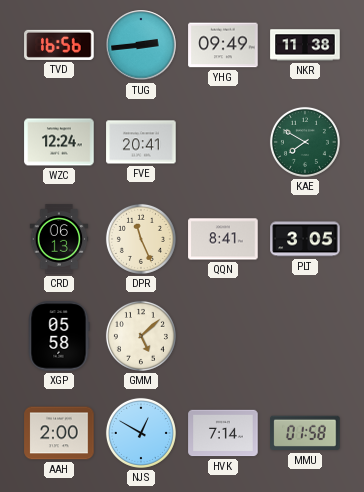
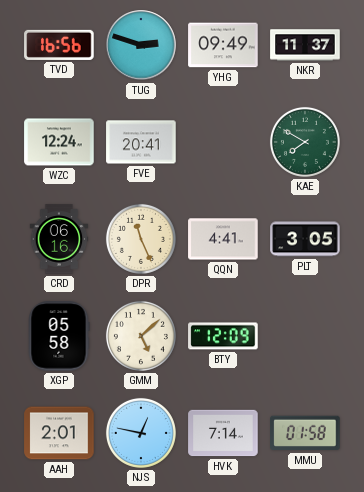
TUG: 2:44 -> 2:48 (141, 45)
NKR: 11:38 -> 11:37 (305, 45)
CRD: 06:13 -> 06:16 (59, 239)
QQN: 8:41 -> 4:41 (223, 239)
BTY: none -> 12:09 (223, 336)
AAH: 2:00 -> 2:01 (59, 433)
NJS: 12:50 -> 12:47 (141, 433)
